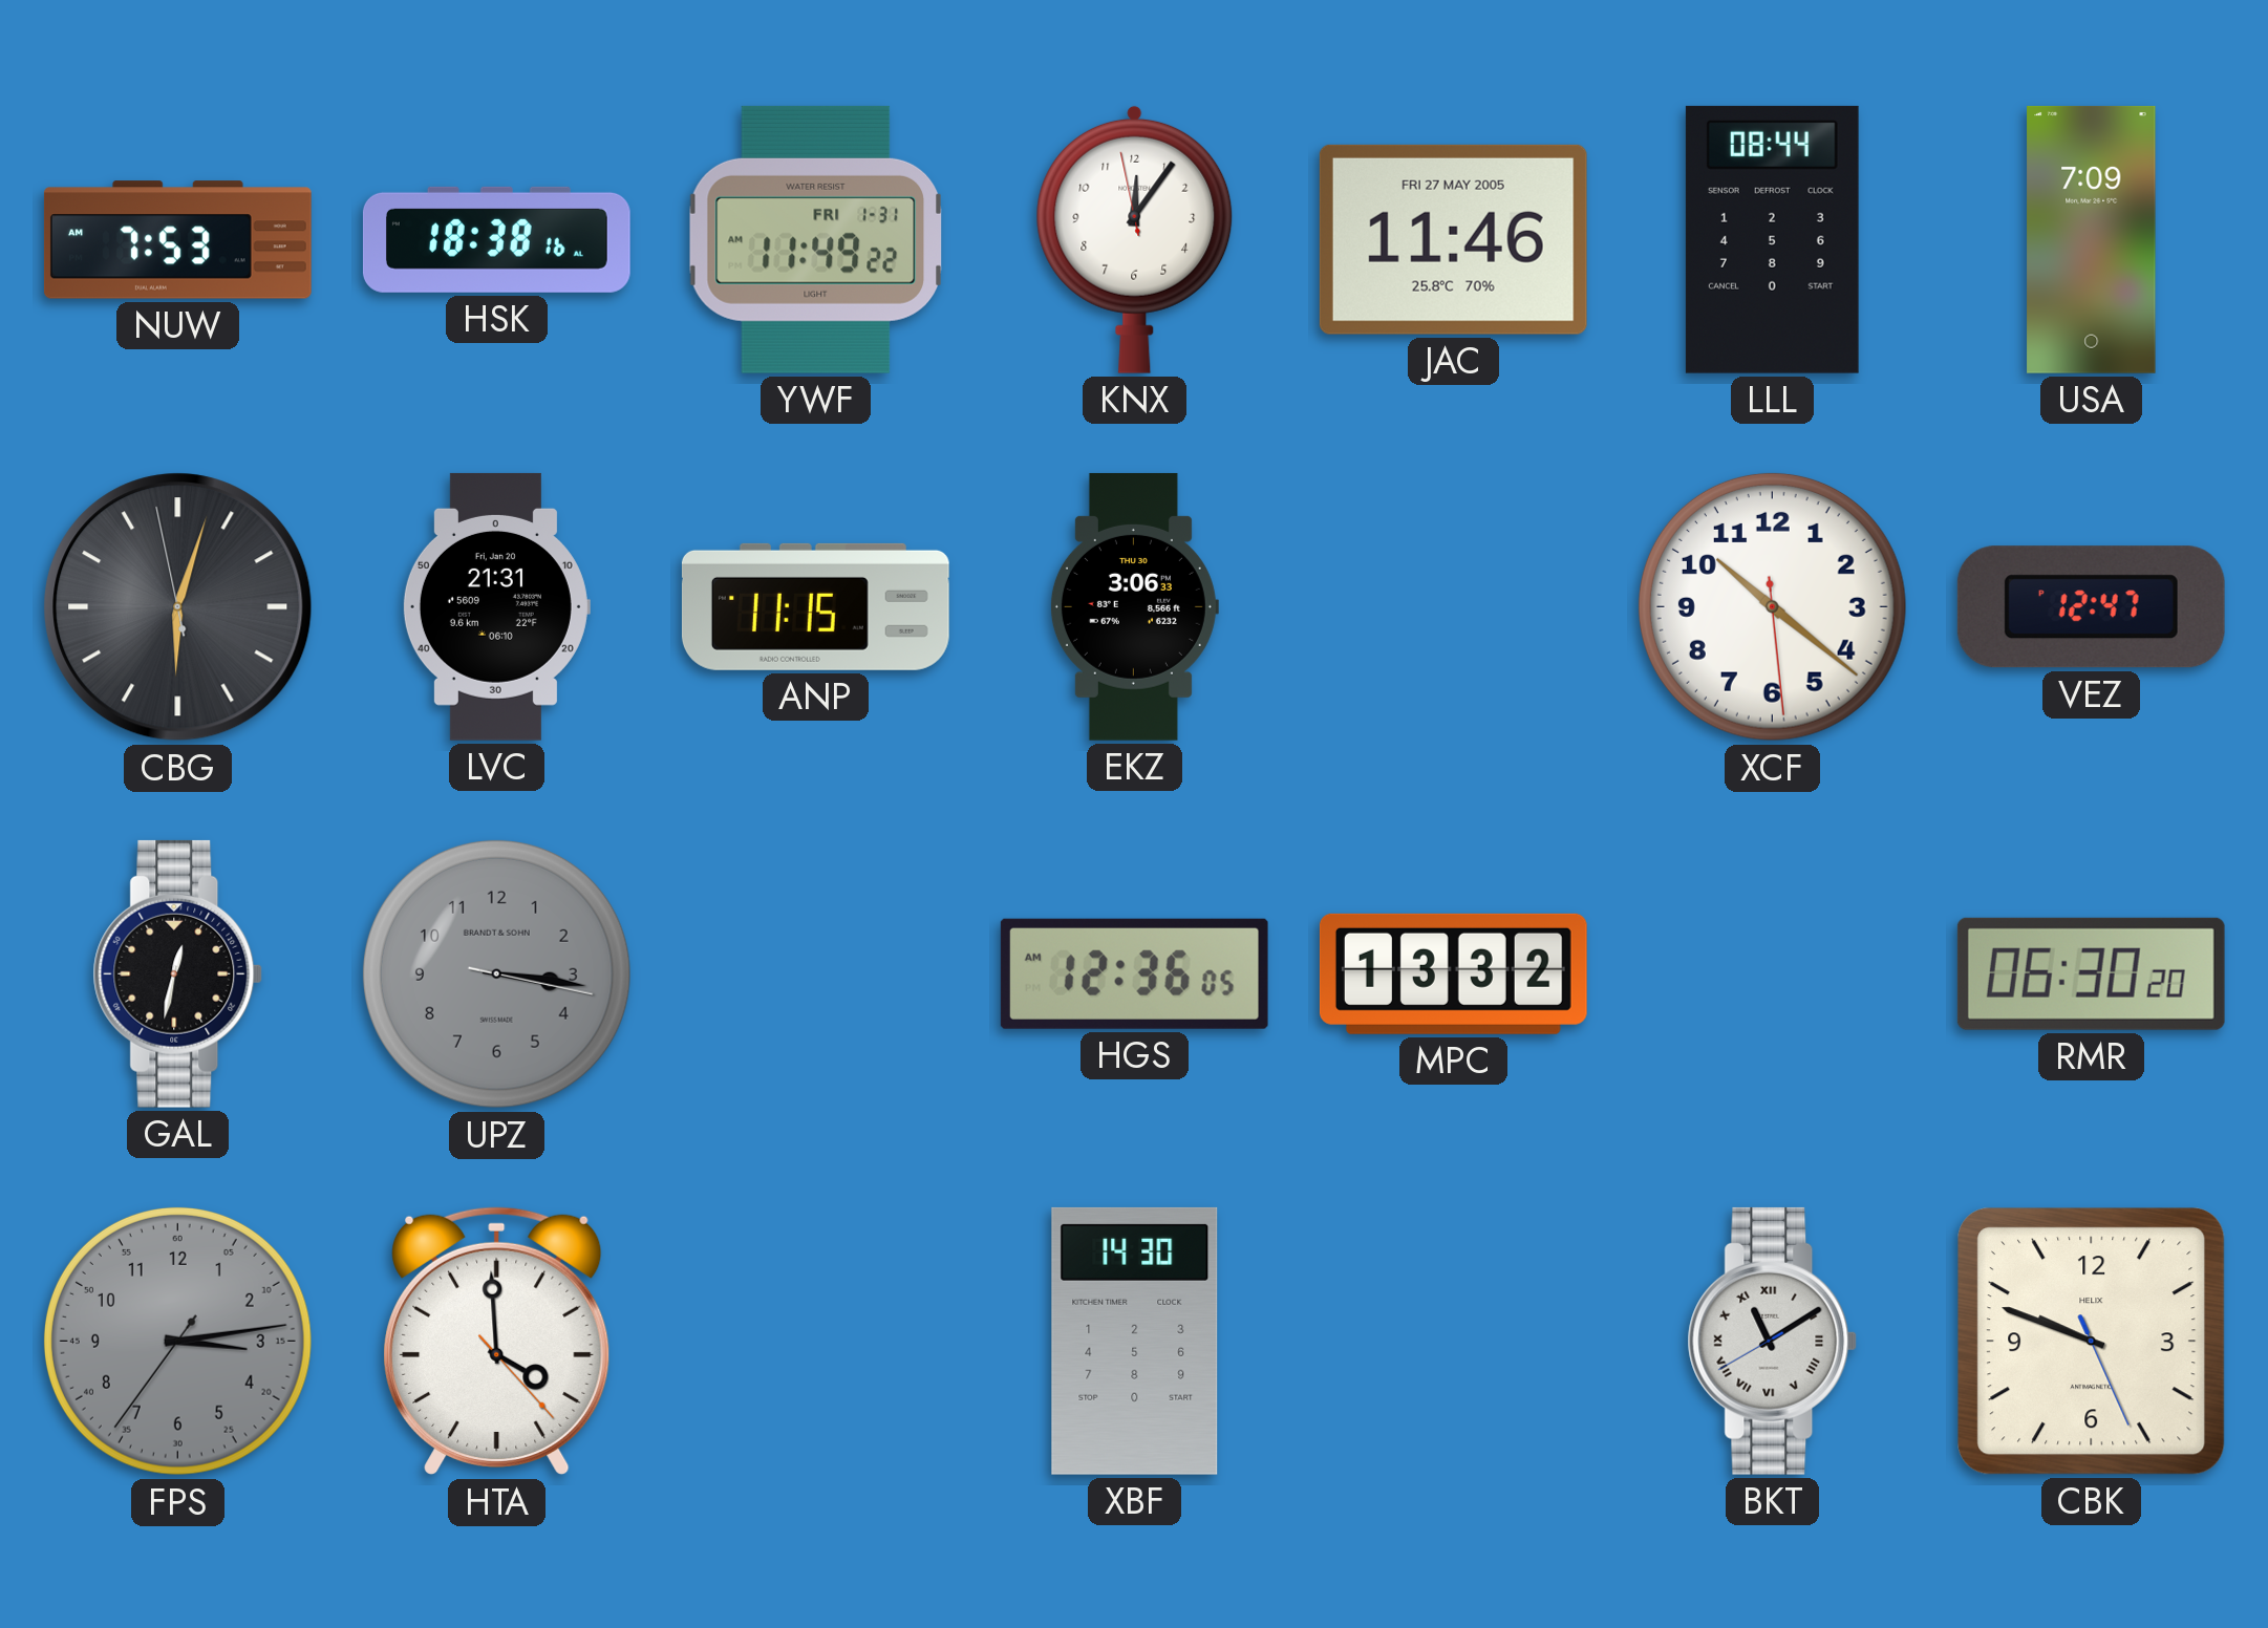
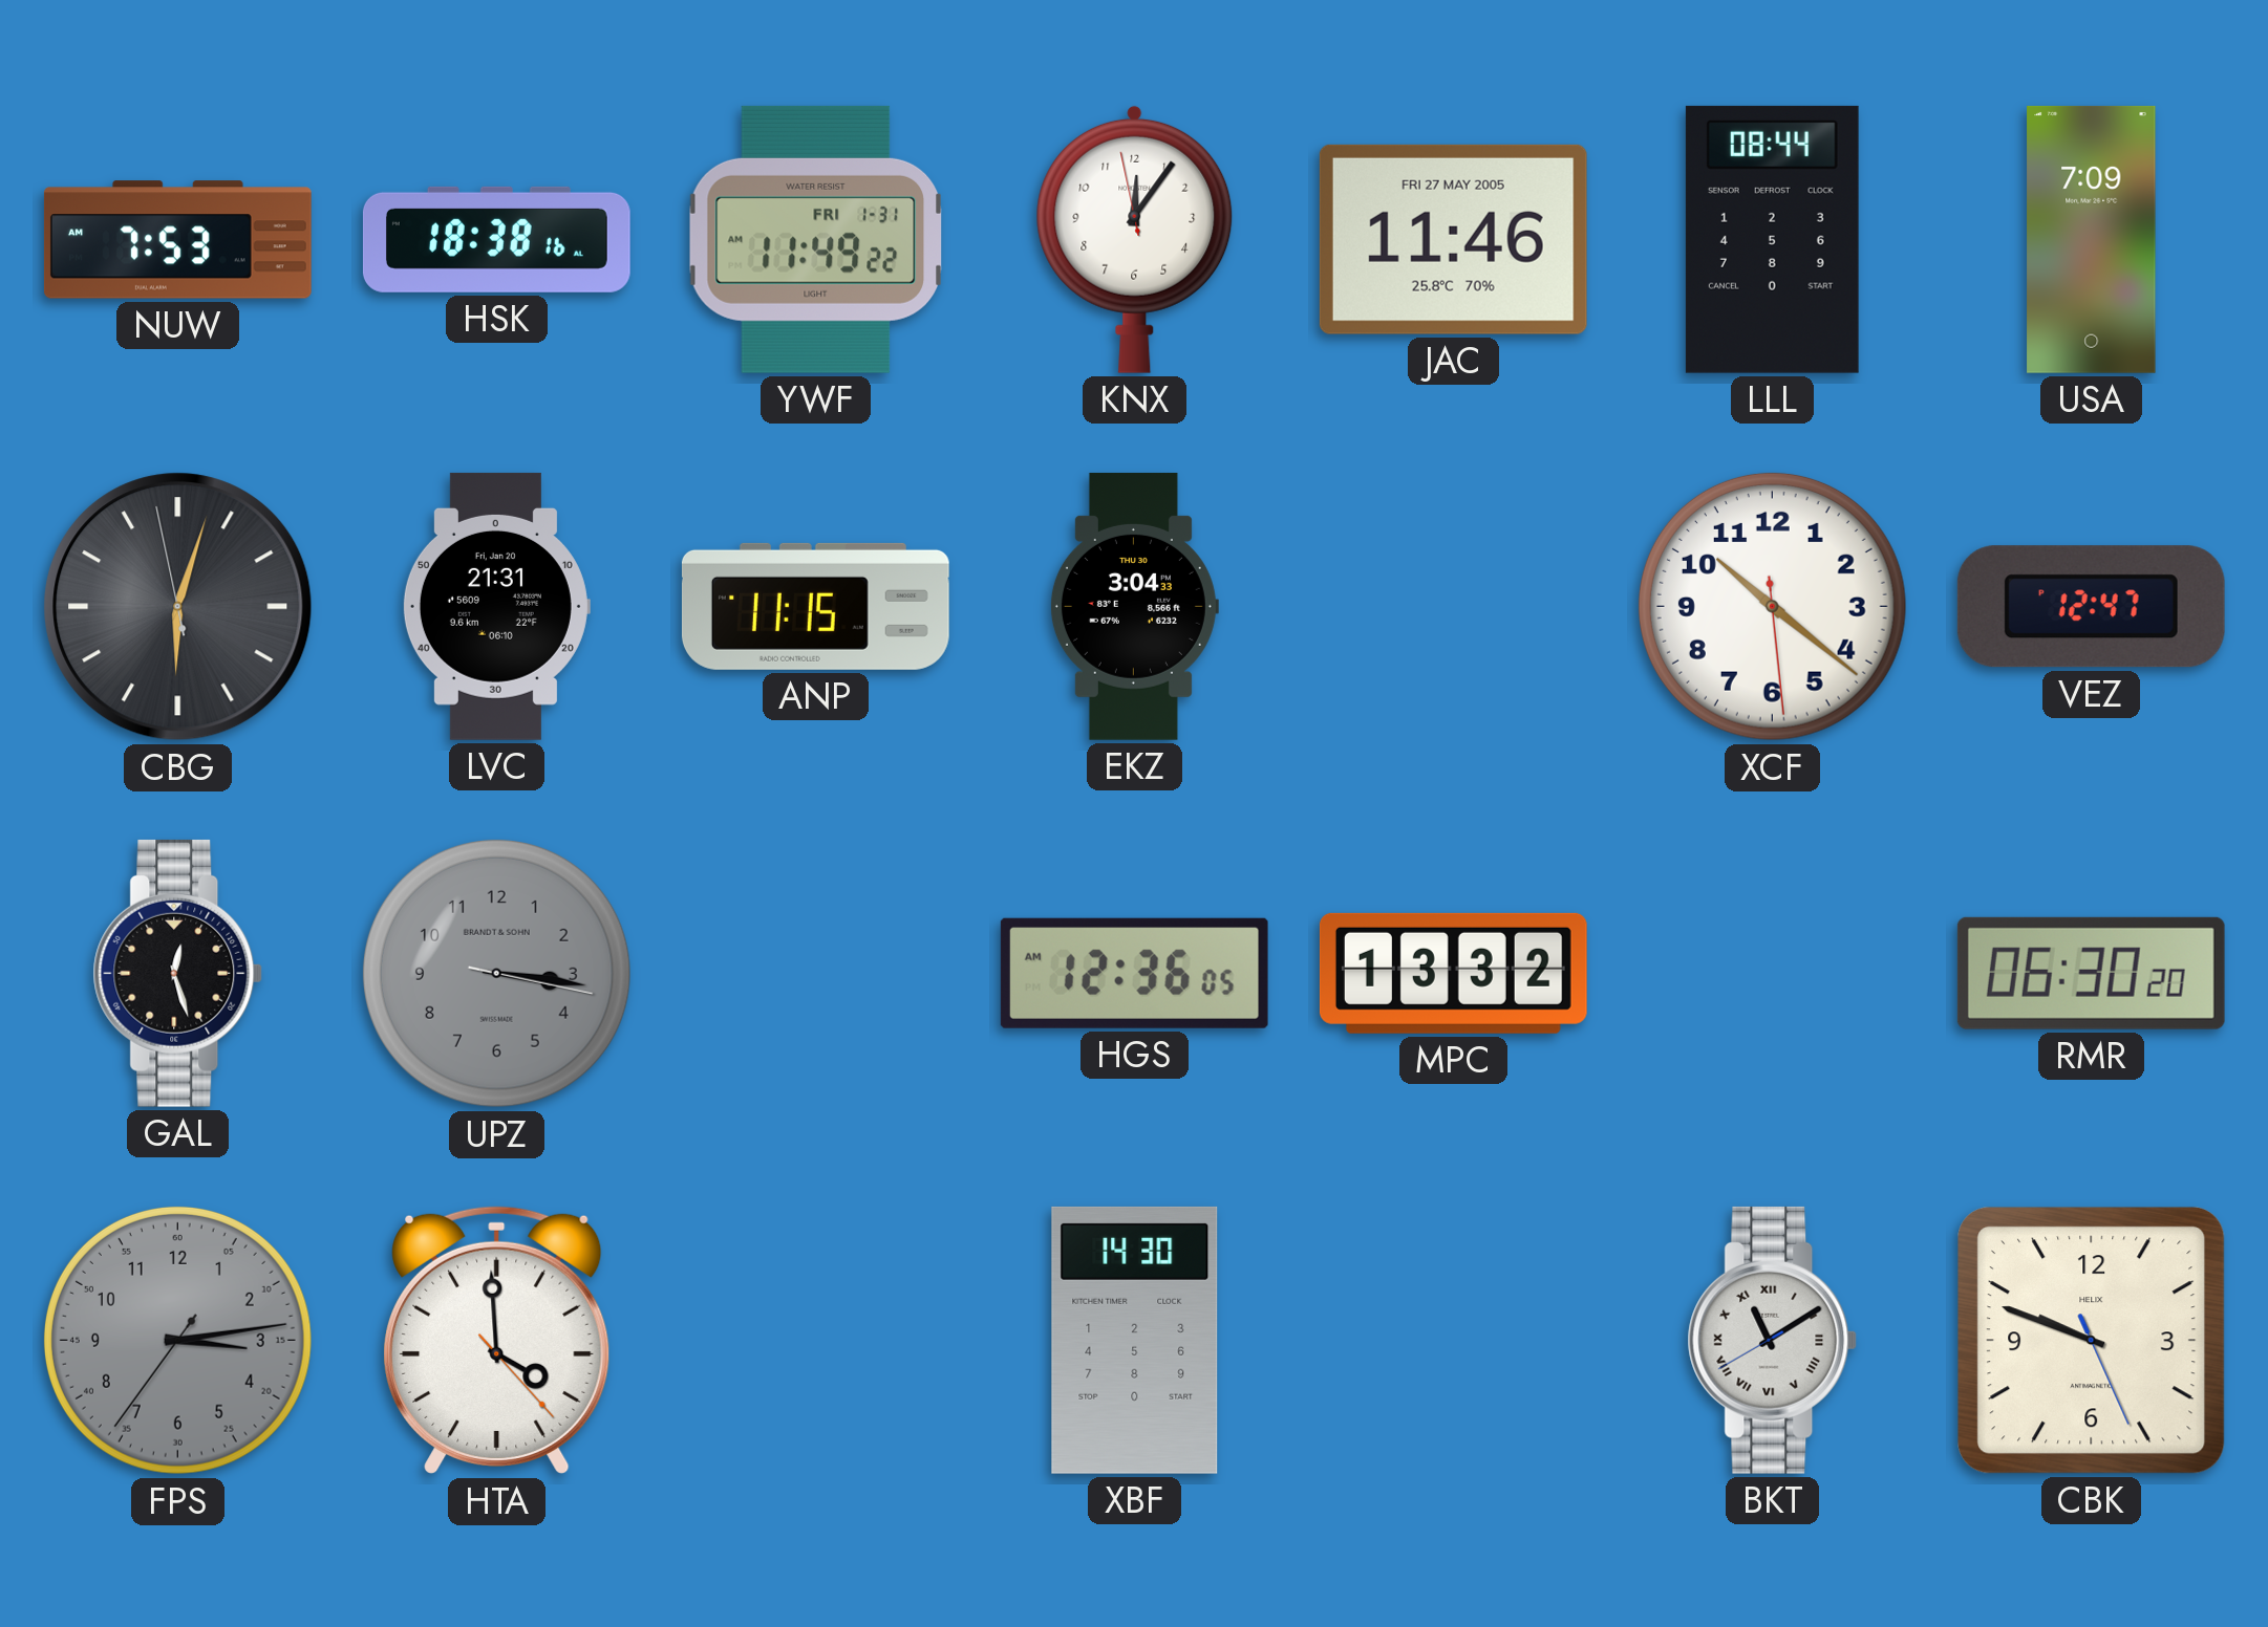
EKZ: 3:06 -> 3:04 (1134, 606)
GAL: 12:32 -> 12:27 (178, 973)
